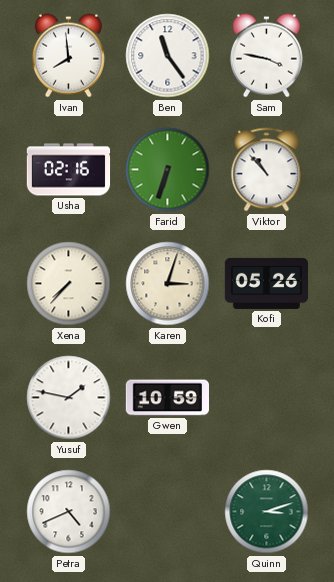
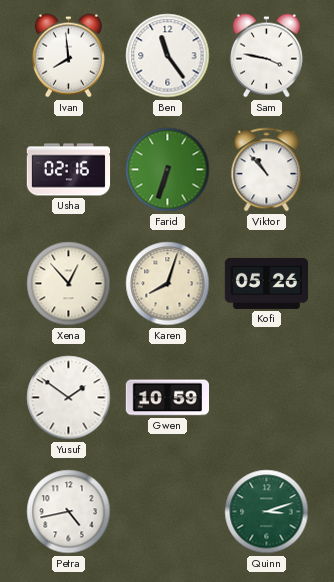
Xena: 7:37 -> 12:53 (69, 284)
Karen: 3:03 -> 8:03 (168, 284)
Yusuf: 1:47 -> 1:51 (69, 398)
Petra: 4:41 -> 4:43 (69, 512)
